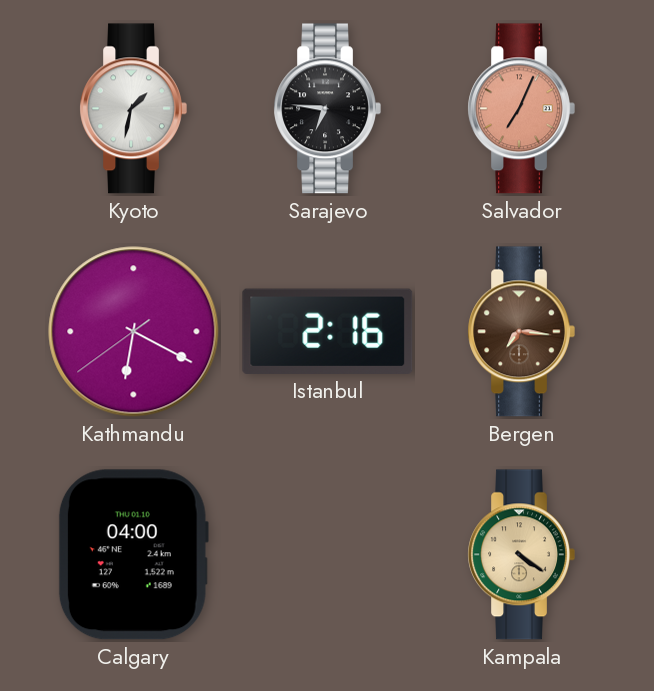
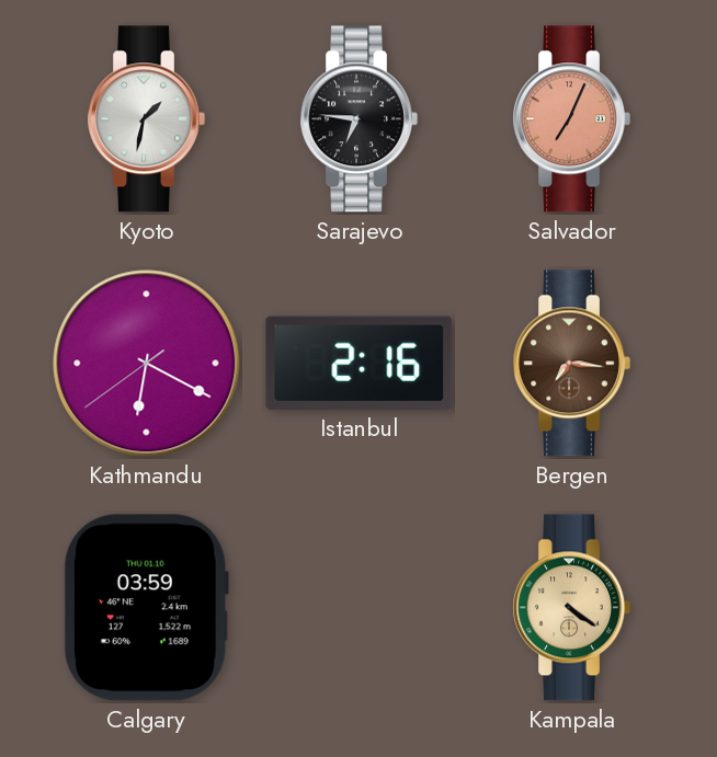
Calgary: 04:00 -> 03:59 (146, 608)
